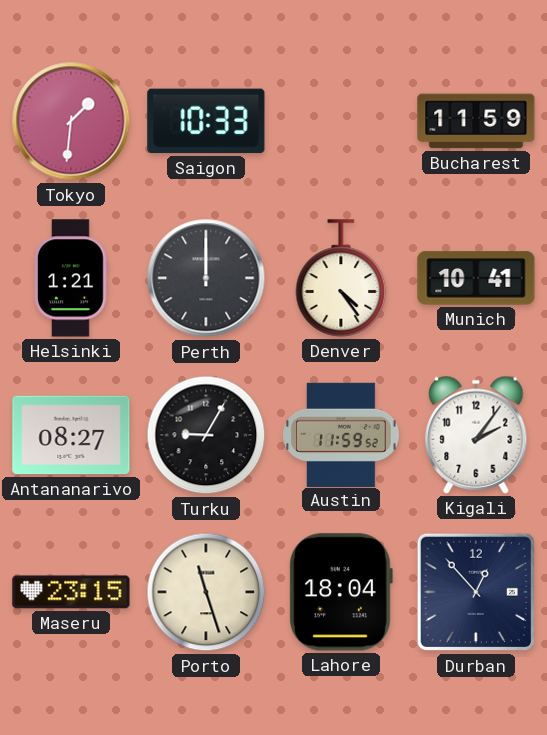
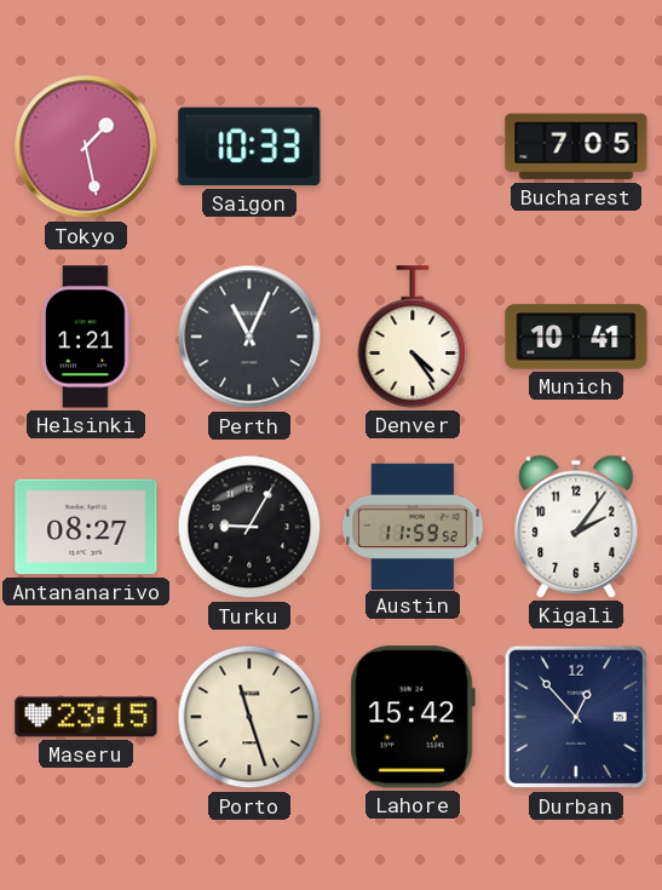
Tokyo: 1:31 -> 1:28 (86, 147)
Bucharest: 11:59 -> 7:05 (576, 147)
Perth: 12:00 -> 11:04 (249, 337)
Lahore: 18:04 -> 15:42 (413, 717)
